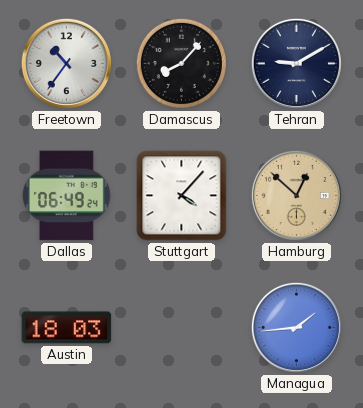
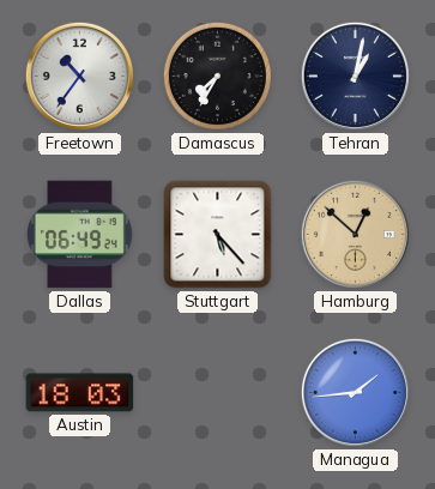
Damascus: 8:07 -> 7:35 (217, 76)
Tehran: 9:10 -> 1:02 (355, 76)
Stuttgart: 4:07 -> 5:23 (218, 235)
